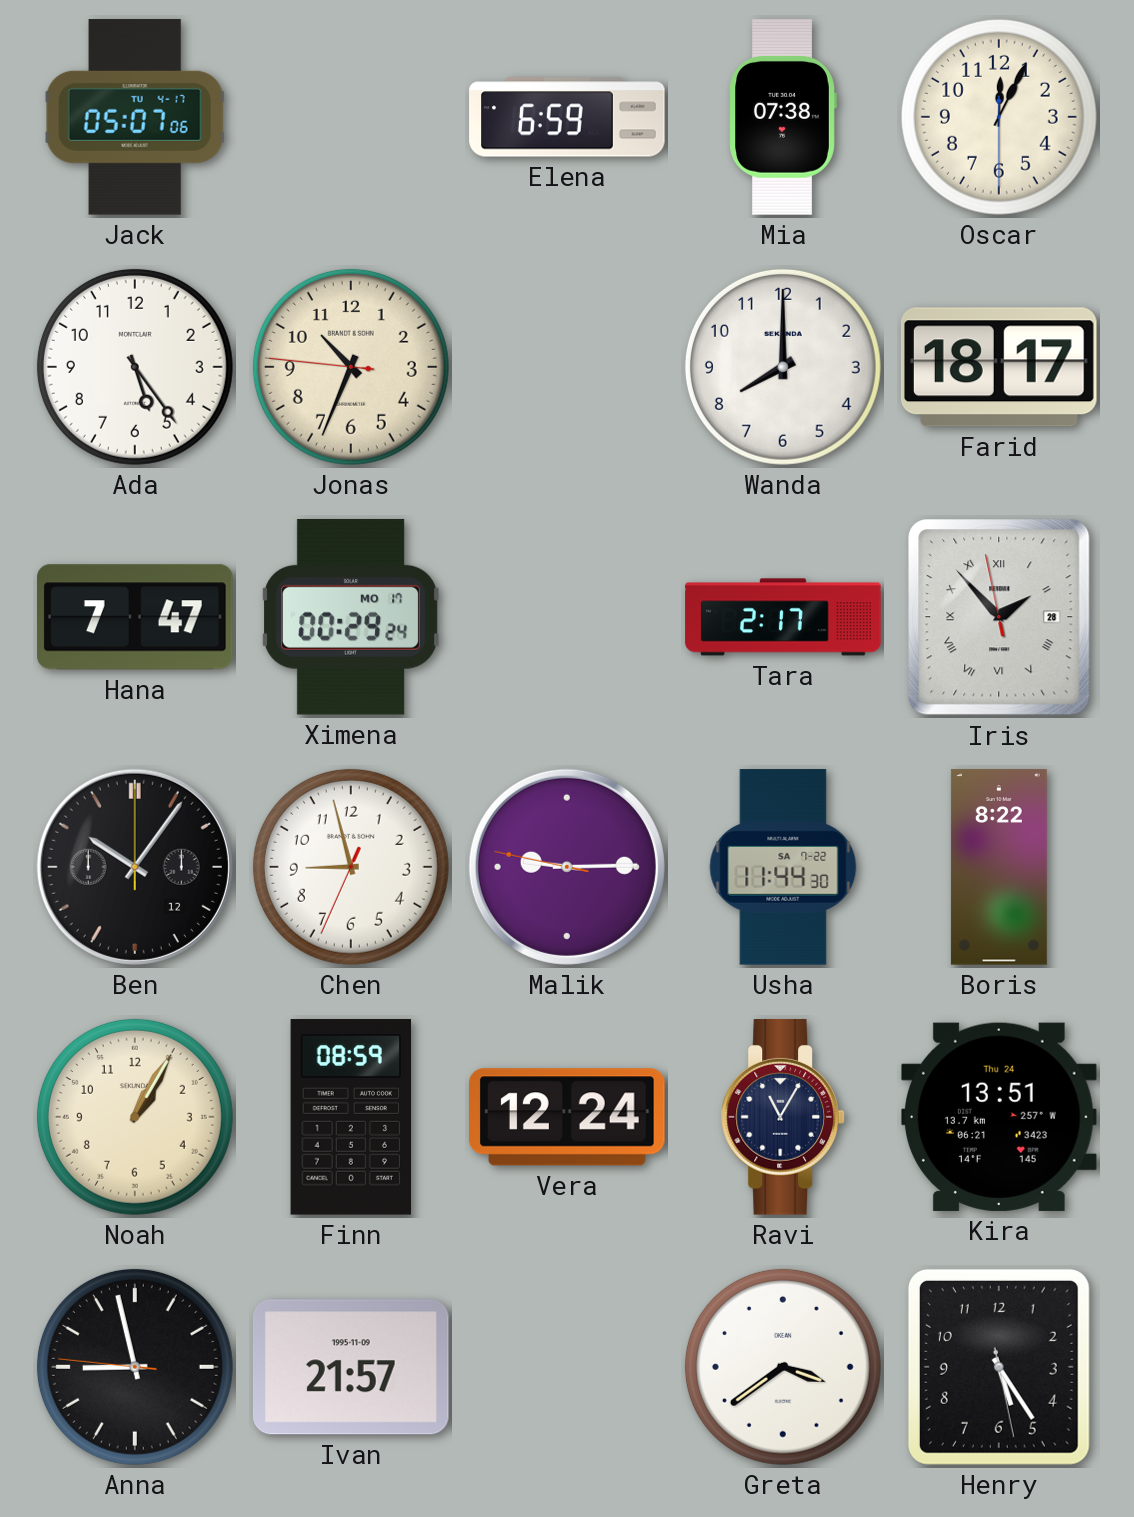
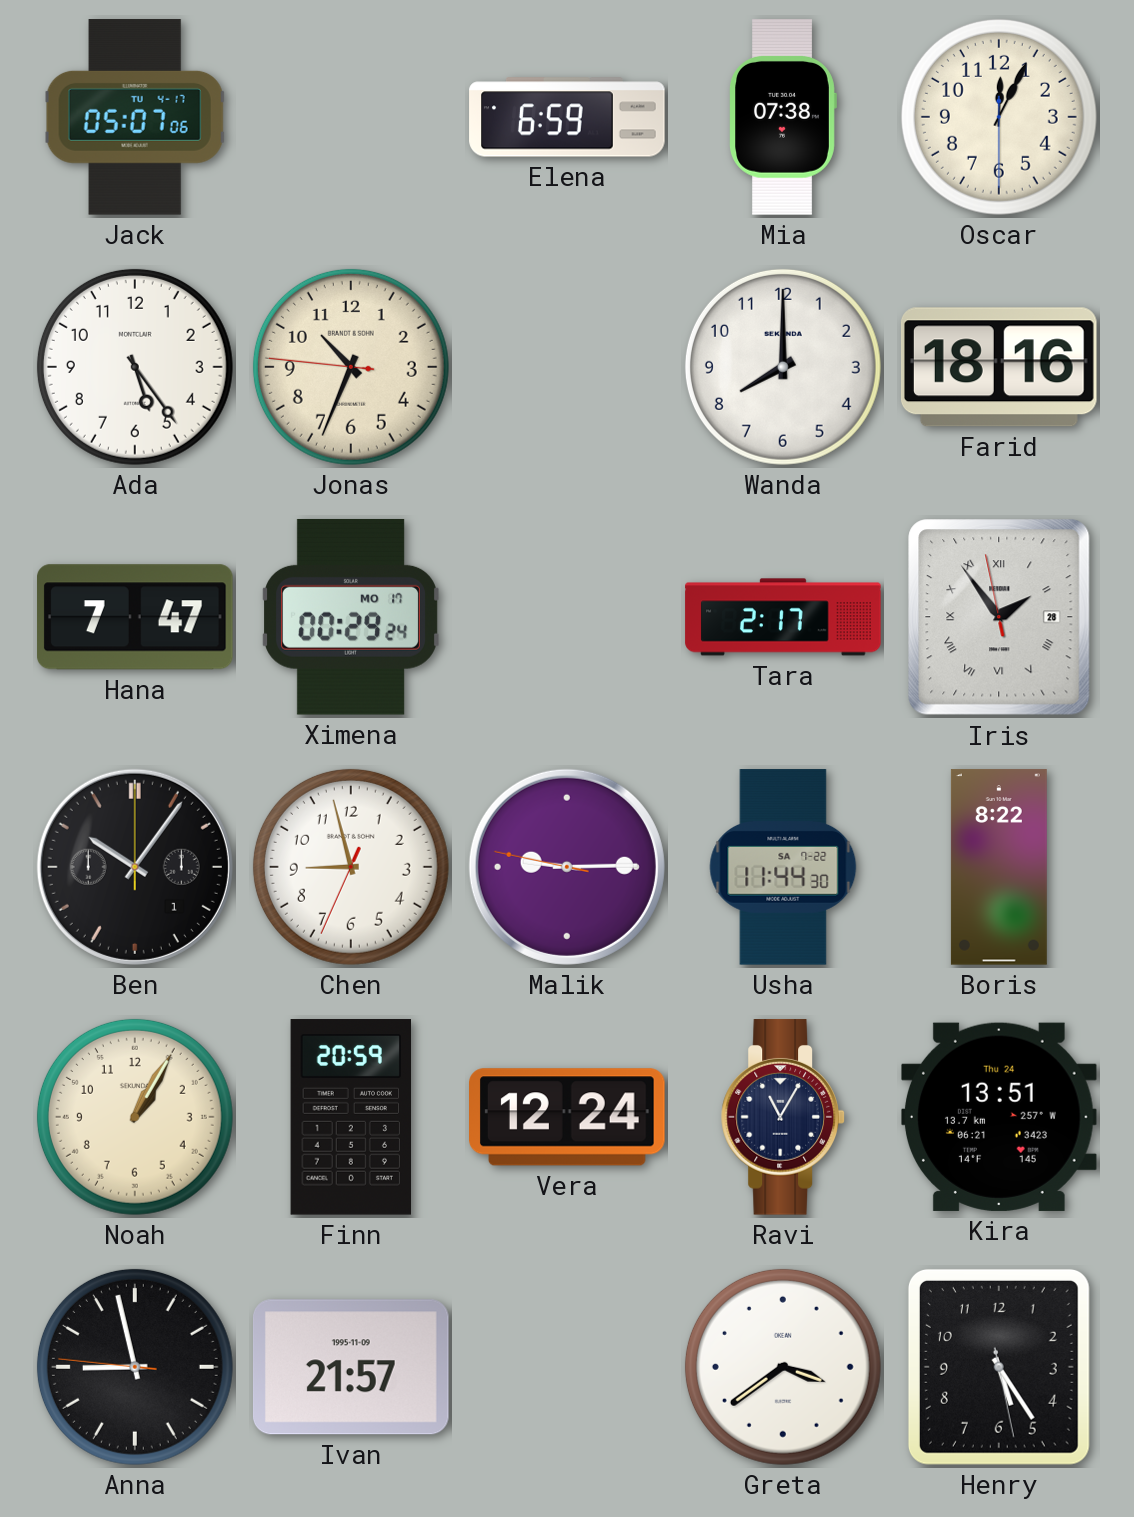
Farid: 18:17 -> 18:16 (999, 367)
Iris: 1:52 -> 1:53 (999, 617)
Ben date: 12 -> 1 (135, 867)
Finn: 08:59 -> 20:59 (351, 1117)
